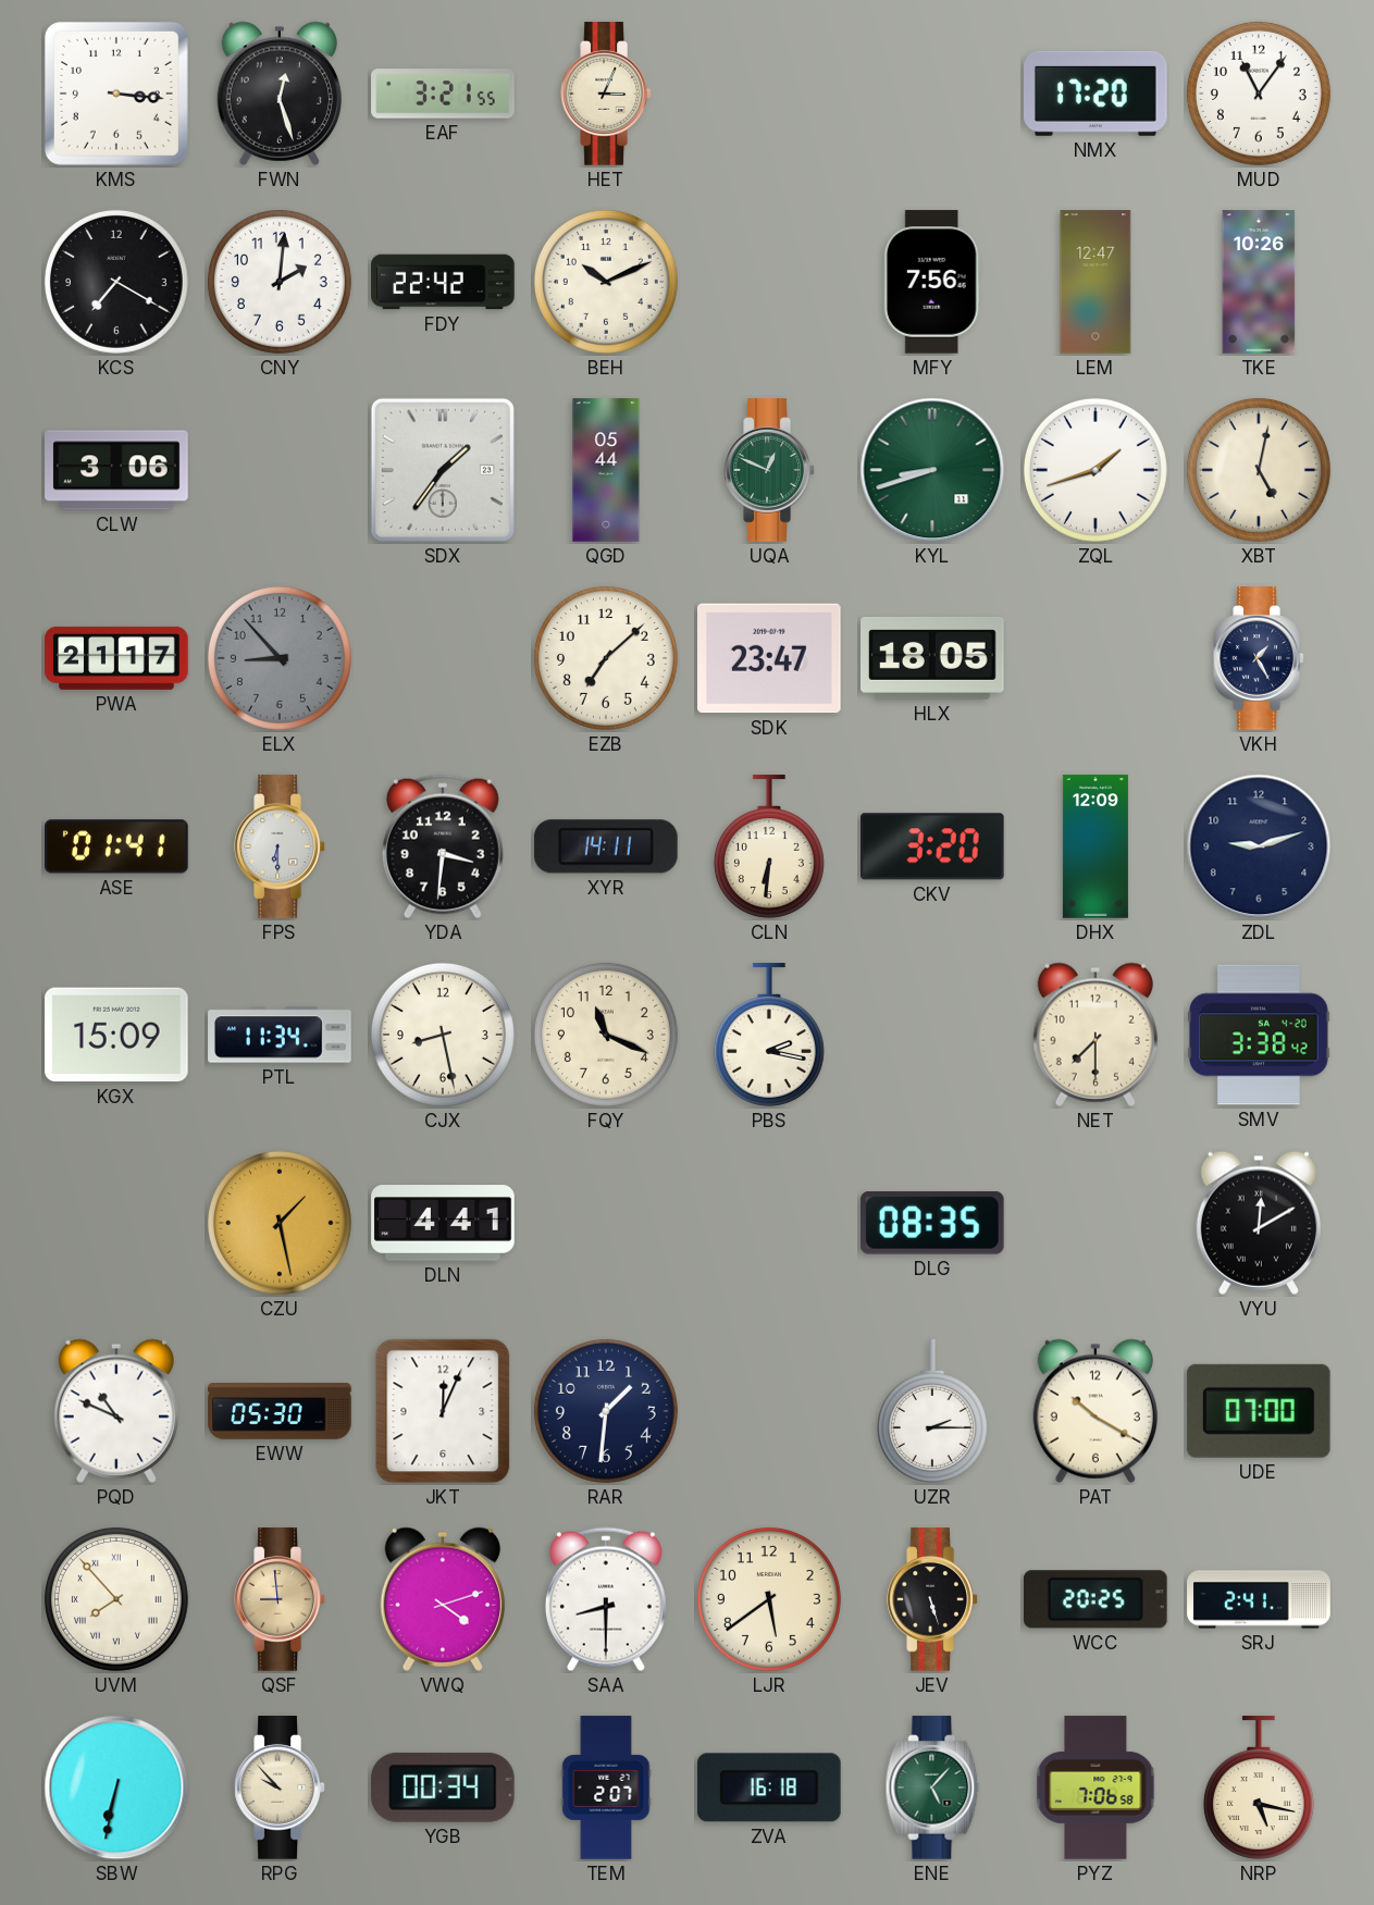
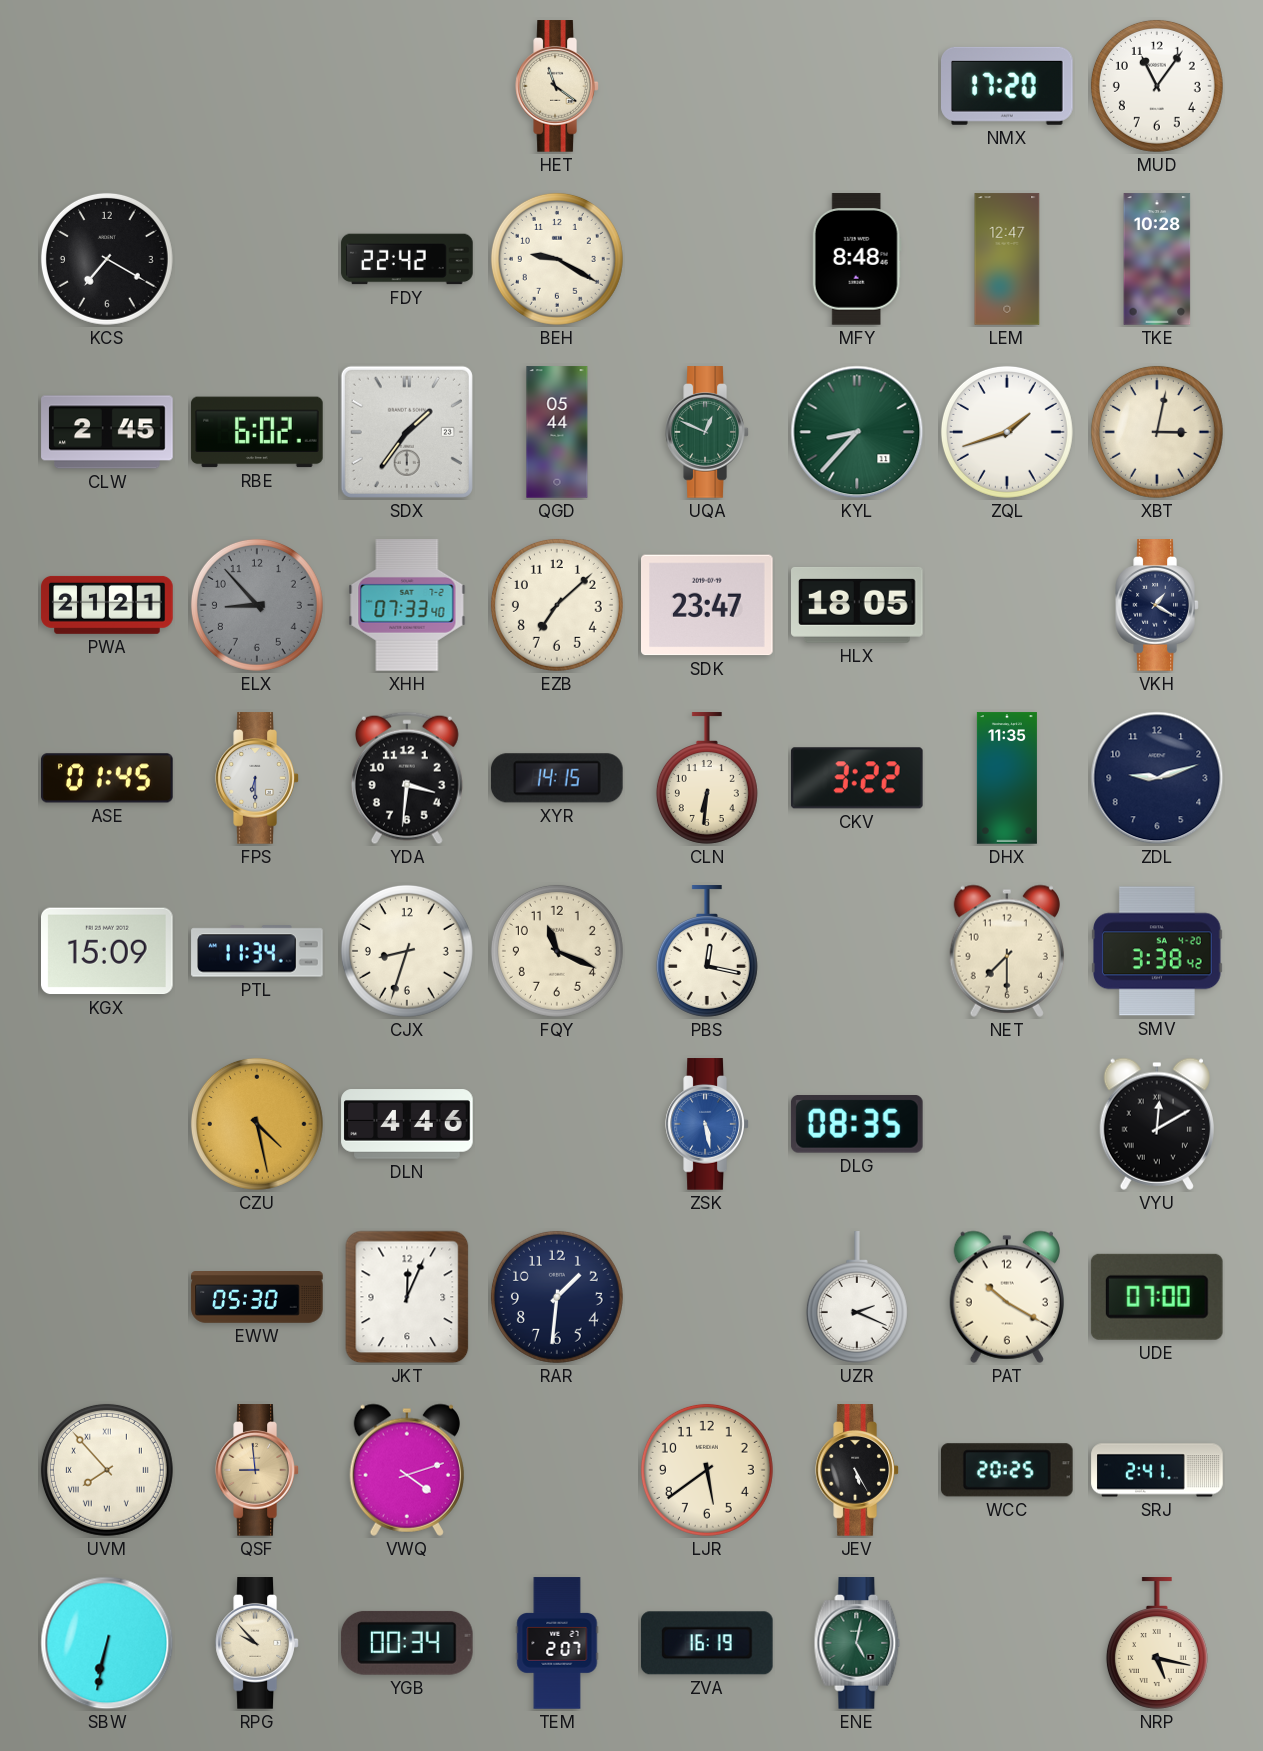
KMS: 3:16 -> none (116, 94)
FWN: 12:27 -> none (280, 94)
EAF: 3:21 -> none (443, 94)
HET: 3:04 -> 11:21 (557, 86)
CNY: 2:01 -> none (280, 282)
BEH: 10:11 -> 9:20 (557, 259)
MFY: 7:56 -> 8:48 (857, 259)
TKE: 10:26 -> 10:28 (1157, 259)
CLW: 3:06 -> 2:45 (107, 432)
RBE: none -> 6:02 (257, 432)
KYL: 8:42 -> 8:37 (857, 432)
XBT: 5:02 -> 3:02 (1157, 432)
PWA: 21:17 -> 21:21 (107, 605)
XHH: none -> 07:33 (407, 605)
VKH: 1:25 -> 1:20 (1157, 605)
ASE: 01:41 -> 01:45 (107, 778)
XYR: 14:11 -> 14:15 (557, 778)
CKV: 3:20 -> 3:22 (857, 778)
DHX: 12:09 -> 11:35 (1007, 778)
CJX: 8:28 -> 8:33 (407, 951)
PBS: 2:17 -> 12:17 (707, 951)
CZU: 1:28 -> 4:28 (257, 1124)
DLN: 4:41 -> 4:46 (407, 1124)
ZSK: none -> 5:28 (707, 1124)
PQD: 10:49 -> none (116, 1411)
UZR: 2:15 -> 2:19 (857, 1297)
SAA: 8:30 -> none (606, 1599)
JEV: 5:27 -> 5:25 (857, 1470)
ZVA: 16:18 -> 16:19 (707, 1643)
ENE: 5:07 -> 5:02 (857, 1643)
PYZ: 7:06 -> none (1096, 1788)
